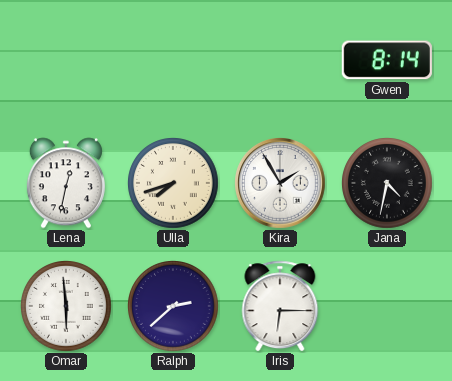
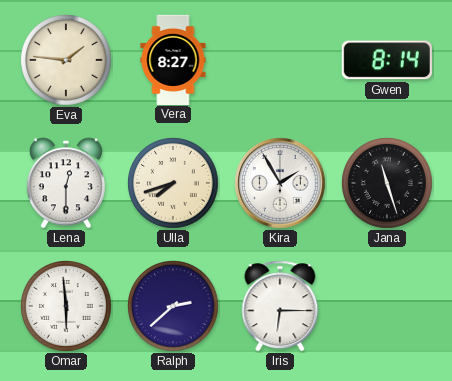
Eva: none -> 1:46 (66, 60)
Vera: none -> 8:27 (173, 59)
Lena: 12:32 -> 12:30 (66, 183)
Jana: 4:32 -> 11:27 (387, 183)
